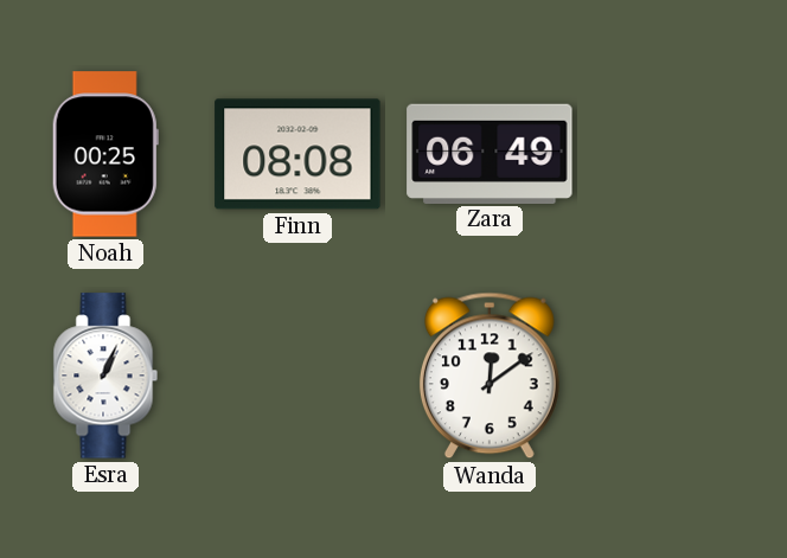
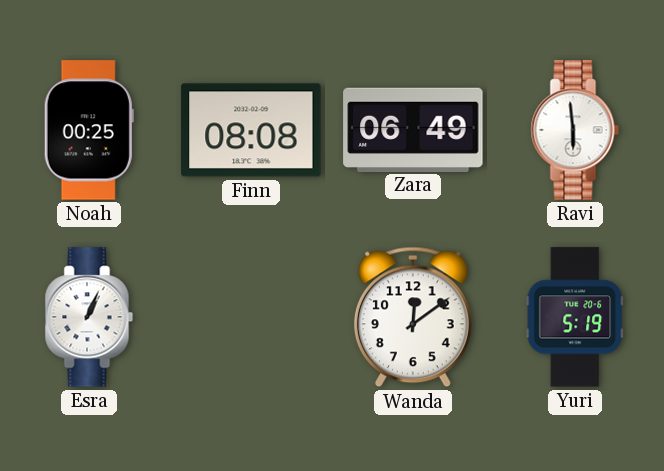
Ravi: none -> 5:59 (575, 130)
Yuri: none -> 5:19 (575, 317)
